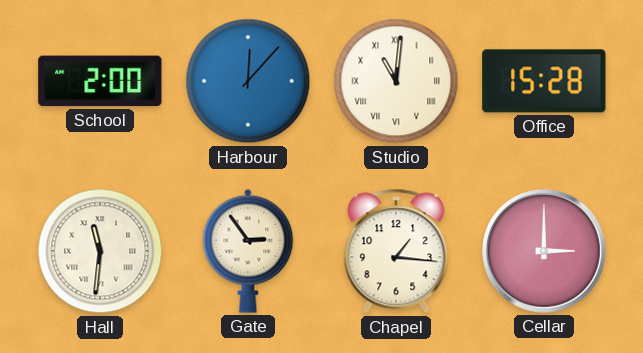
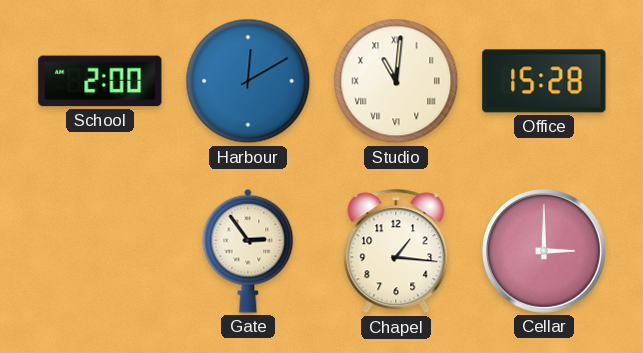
Harbour: 12:07 -> 12:10 (248, 81)
Hall: 11:31 -> none (100, 251)
